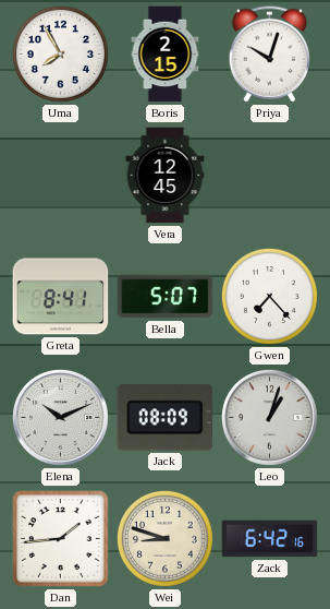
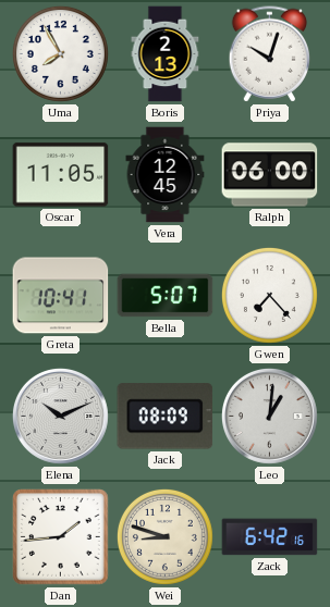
Boris: 2:15 -> 2:13 (166, 54)
Oscar: none -> 11:05 (61, 175)
Ralph: none -> 06:00 (270, 175)
Greta: 8:41 -> 10:41 (61, 296)
Leo: 1:03 -> 1:01 (269, 416)
